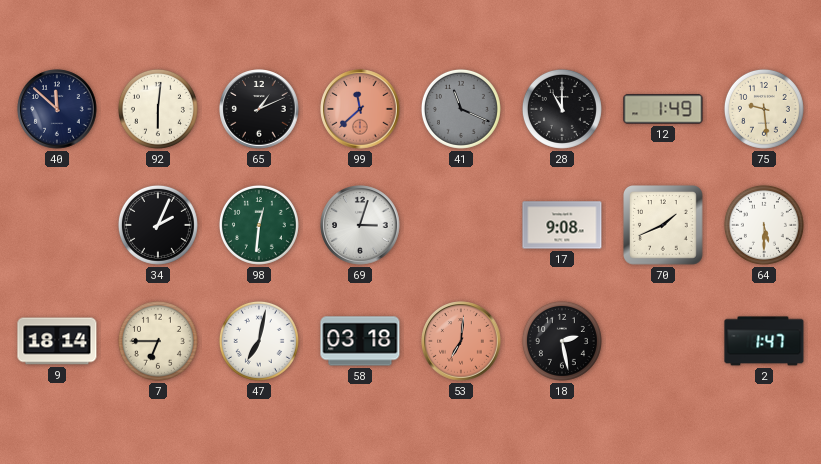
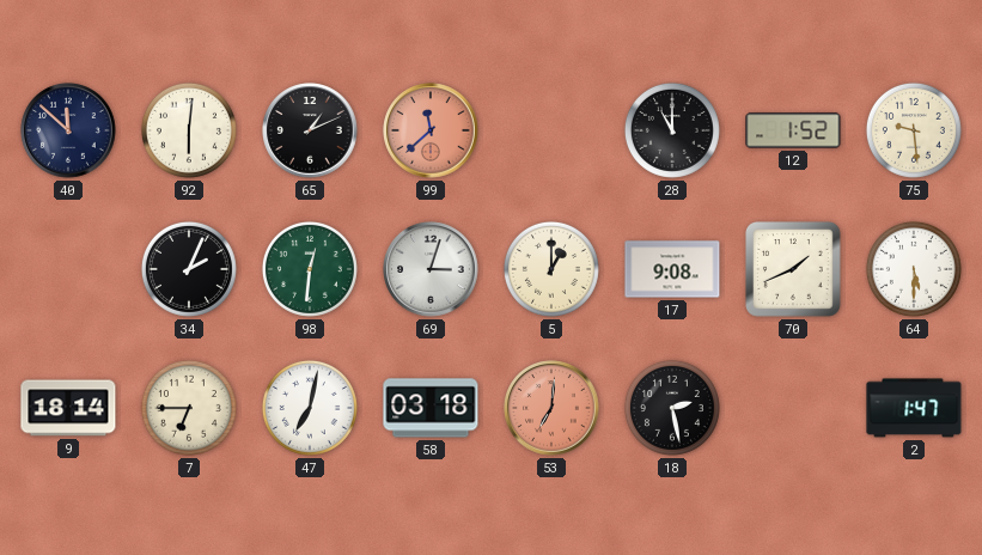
41: 11:19 -> none (461, 109)
12: 1:49 -> 1:52 (793, 130)
5: none -> 1:00 (551, 269)
